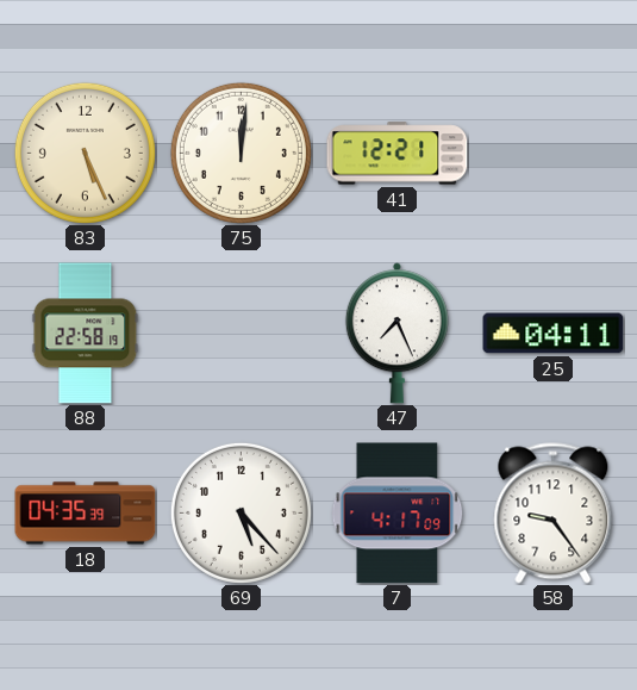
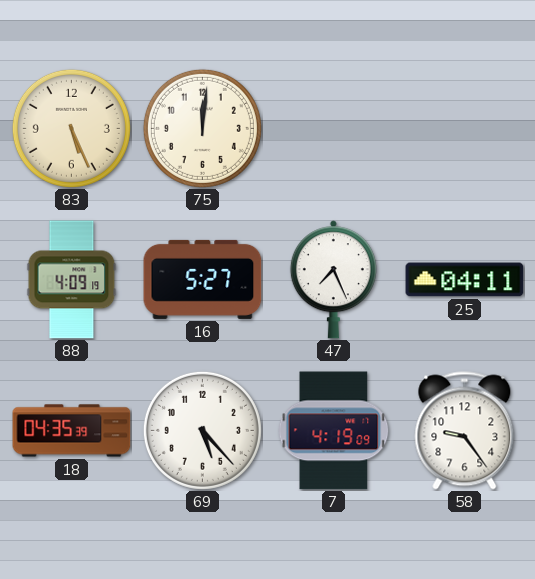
41: 12:21 -> none (398, 154)
88: 22:58 -> 4:09 (72, 280)
16: none -> 5:27 (203, 279)
7: 4:17 -> 4:19 (334, 431)
